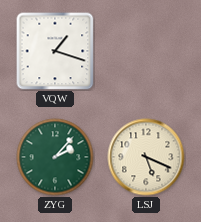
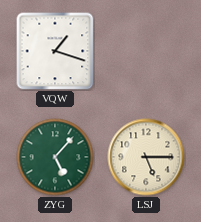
ZYG: 2:07 -> 5:07 (55, 157)
LSJ: 5:19 -> 5:15 (146, 157)
